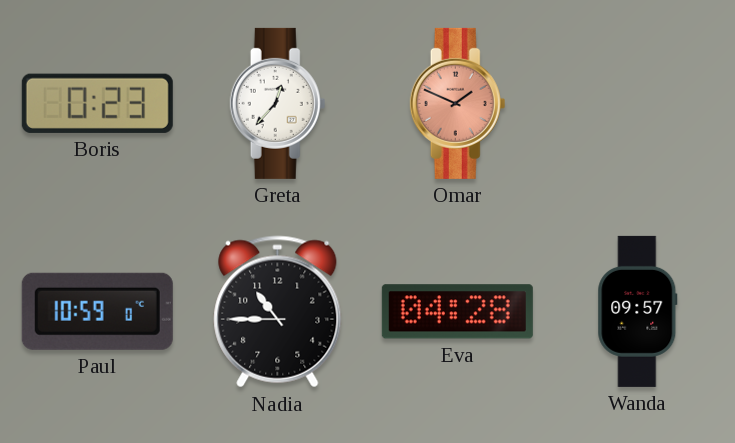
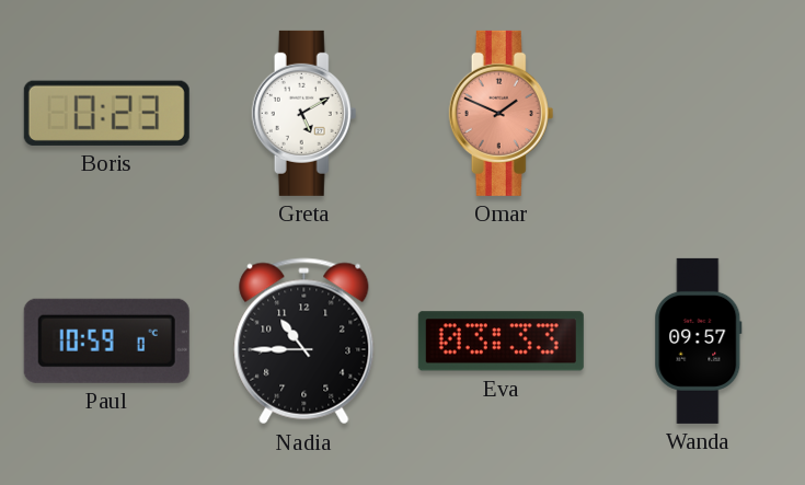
Greta: 12:37 -> 5:10 (304, 113)
Eva: 04:28 -> 03:33 (501, 342)
